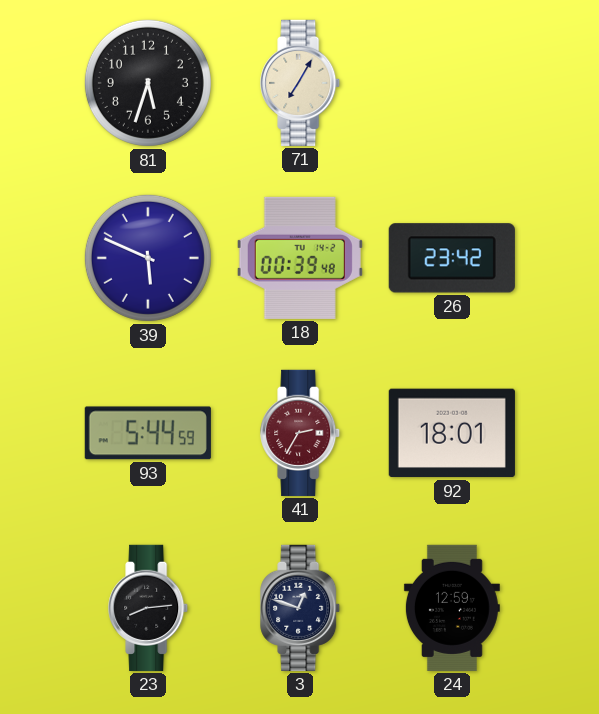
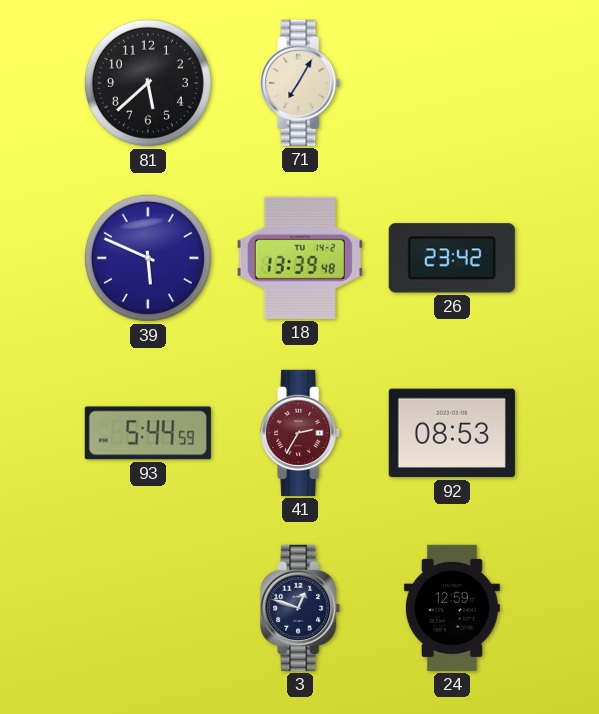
81: 5:33 -> 5:38 (148, 83)
18: 00:39 -> 13:39 (300, 258)
92: 18:01 -> 08:53 (452, 433)
23: 8:14 -> none (149, 608)
